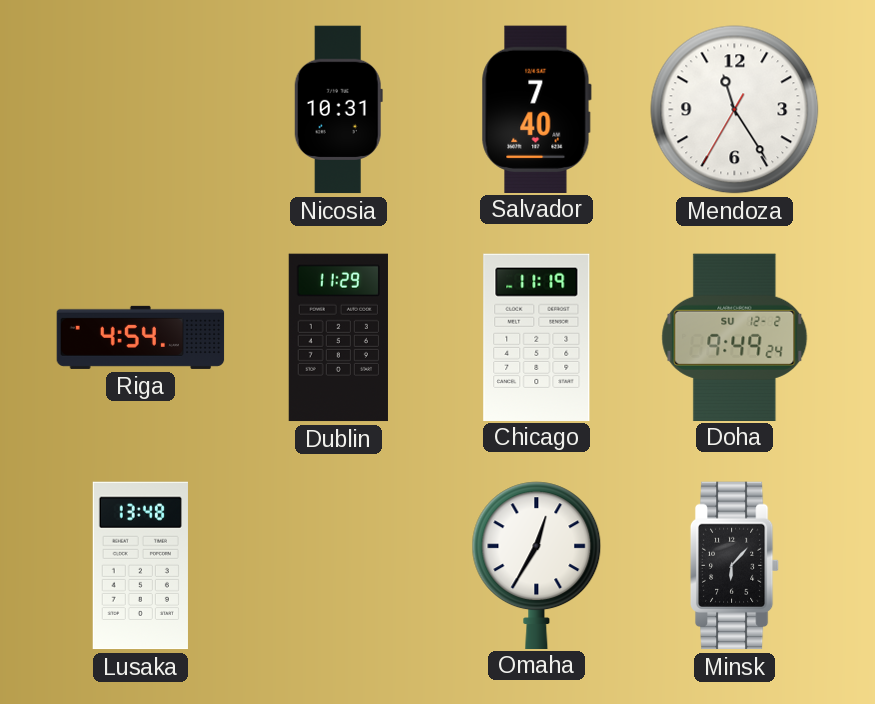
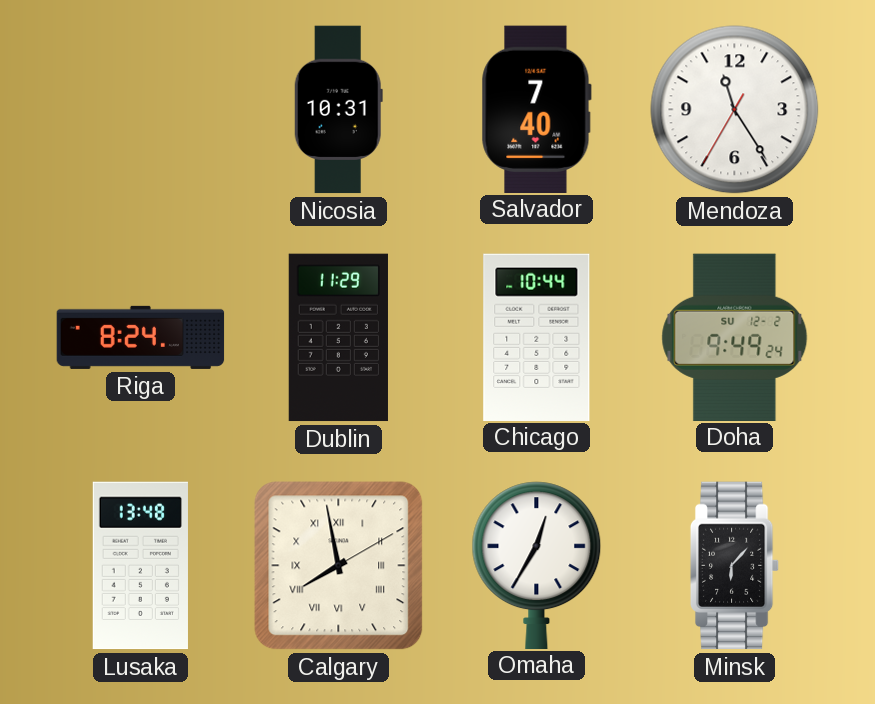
Riga: 4:54 -> 8:24 (141, 337)
Chicago: 11:19 -> 10:44 (537, 337)
Calgary: none -> 7:58 (339, 566)
